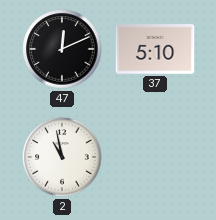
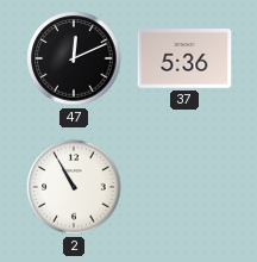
37: 5:10 -> 5:36 (184, 60)
2: 10:58 -> 10:55 (74, 187)
